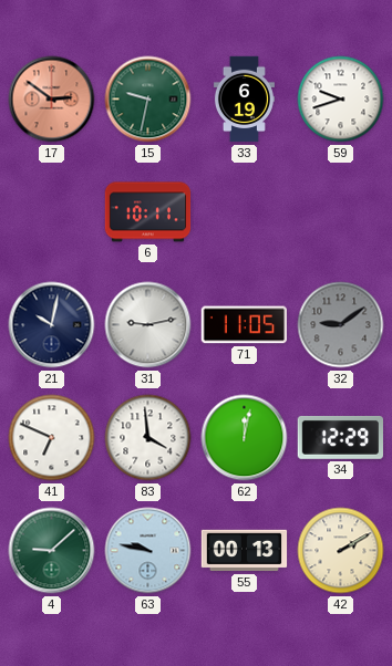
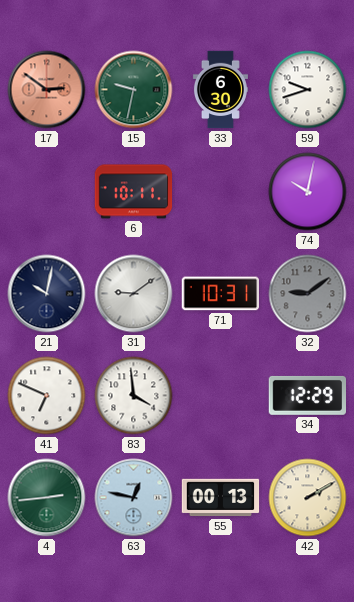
33: 6:19 -> 6:30 (220, 90)
74: none -> 10:02 (308, 192)
31: 9:13 -> 9:09 (134, 294)
71: 11:05 -> 10:31 (220, 294)
62: 12:02 -> none (245, 438)
4: 9:08 -> 2:44 (47, 498)
63: 9:47 -> 12:47 (134, 498)
